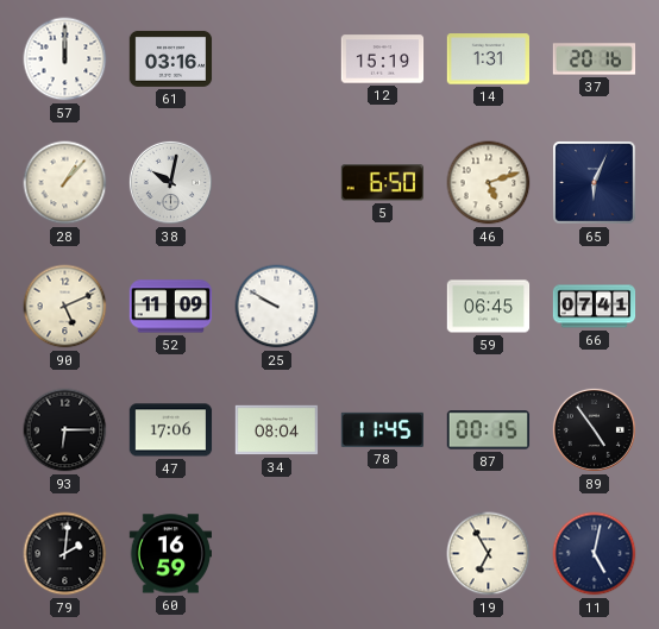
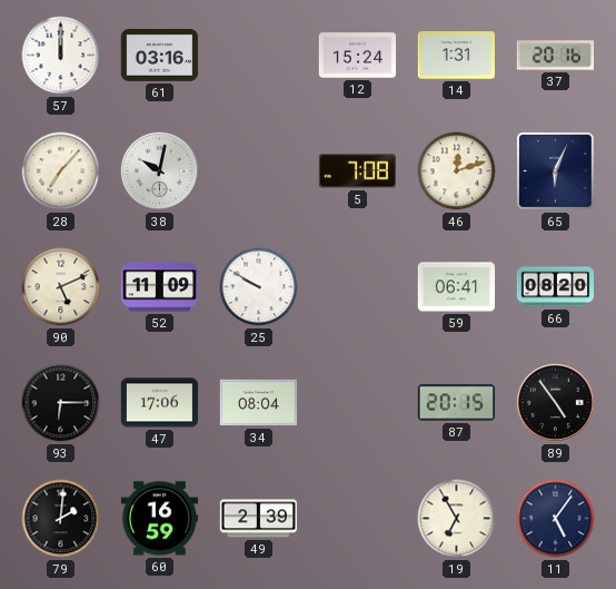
12: 15:19 -> 15:24 (358, 56)
28: 1:07 -> 7:07 (61, 171)
5: 6:50 -> 7:08 (357, 171)
46: 5:12 -> 12:12 (457, 171)
59: 06:45 -> 06:41 (457, 287)
66: 07:41 -> 08:20 (556, 287)
78: 11:45 -> none (382, 429)
87: 00:15 -> 20:15 (457, 403)
49: none -> 2:39 (258, 519)
11: 5:02 -> 5:06 (556, 519)
